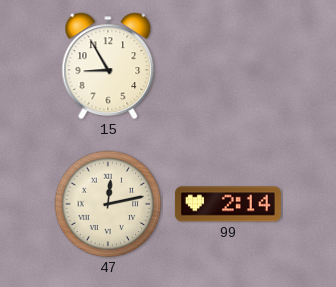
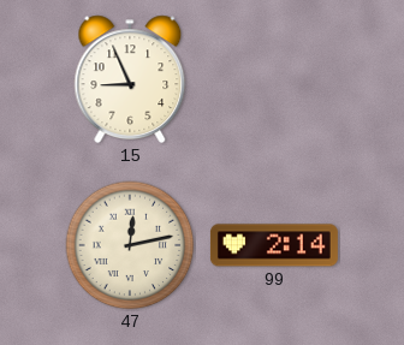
15: 8:55 -> 8:56 (130, 79)
